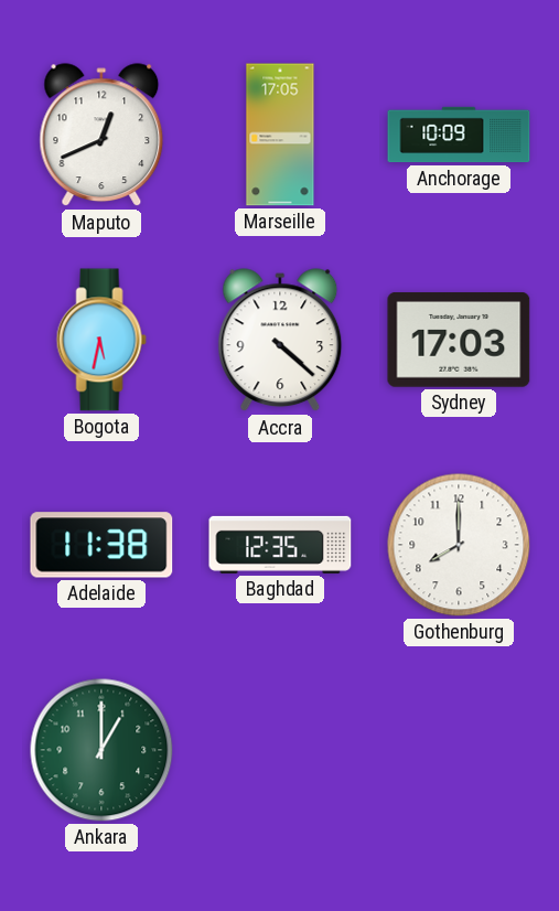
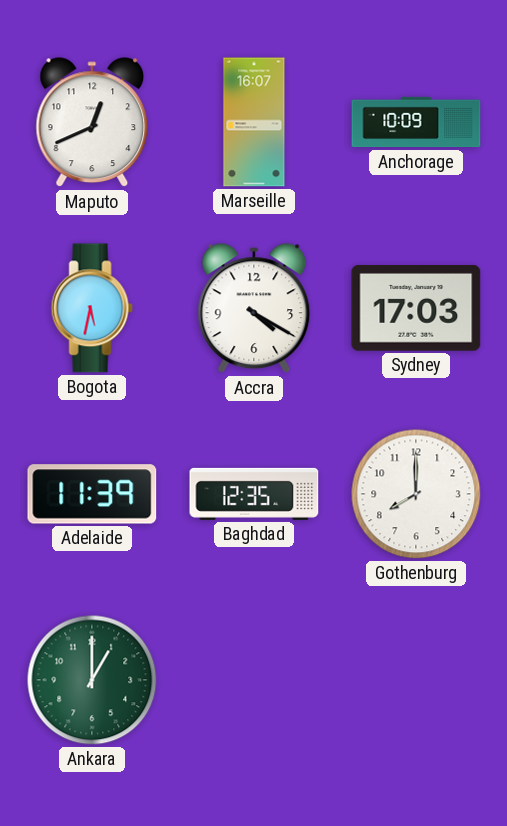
Marseille: 17:05 -> 16:07 (254, 122)
Accra: 4:22 -> 4:20 (254, 309)
Adelaide: 11:38 -> 11:39 (92, 494)
